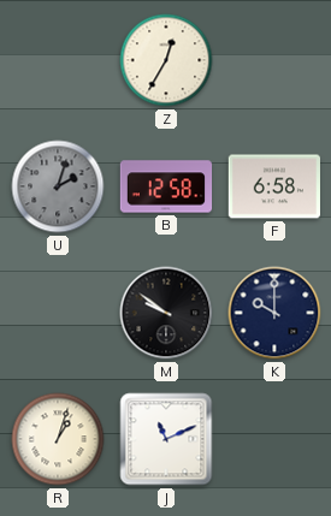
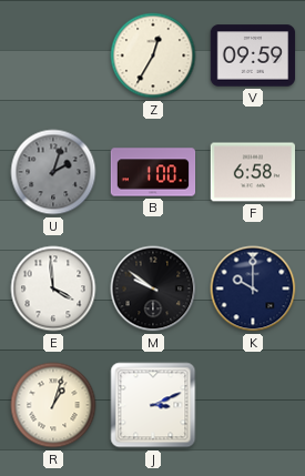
V: none -> 09:59 (253, 55)
B: 12:58 -> 1:00 (153, 172)
E: none -> 3:59 (53, 288)
J: 11:11 -> 3:11 (153, 405)
